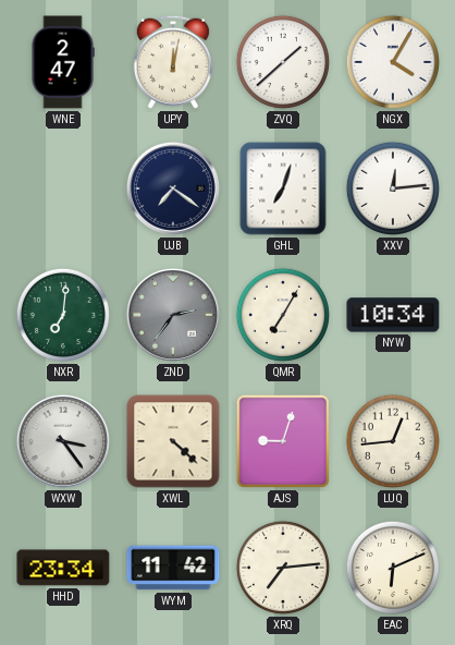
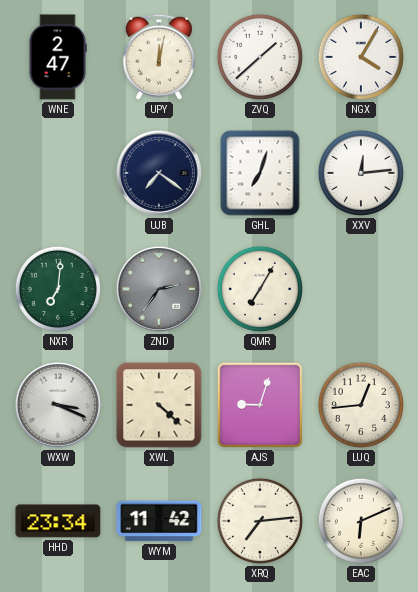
NYW: 10:34 -> none (393, 315)
WXW: 3:24 -> 3:19 (58, 405)
